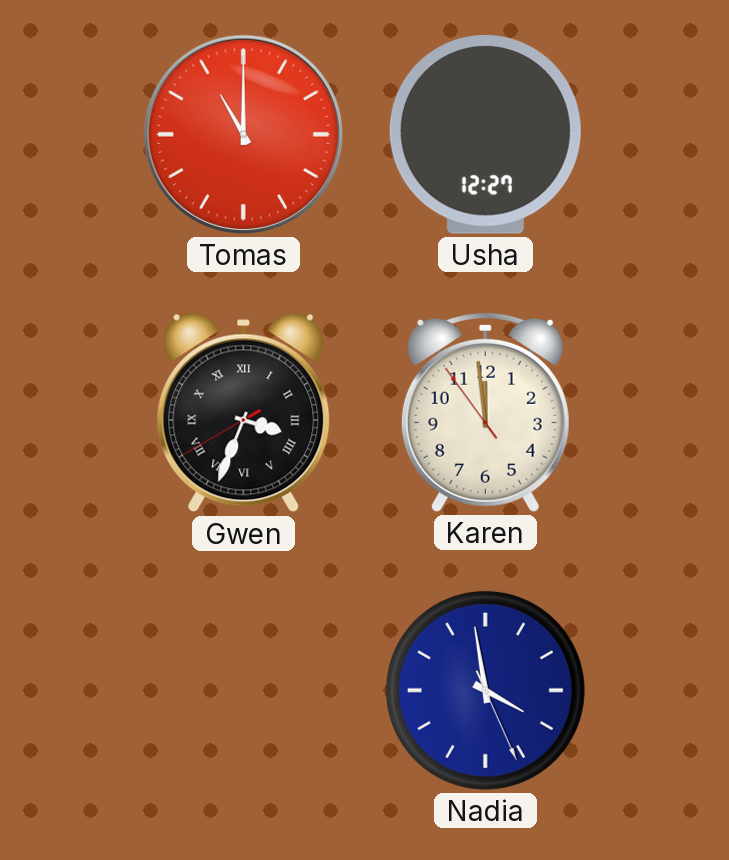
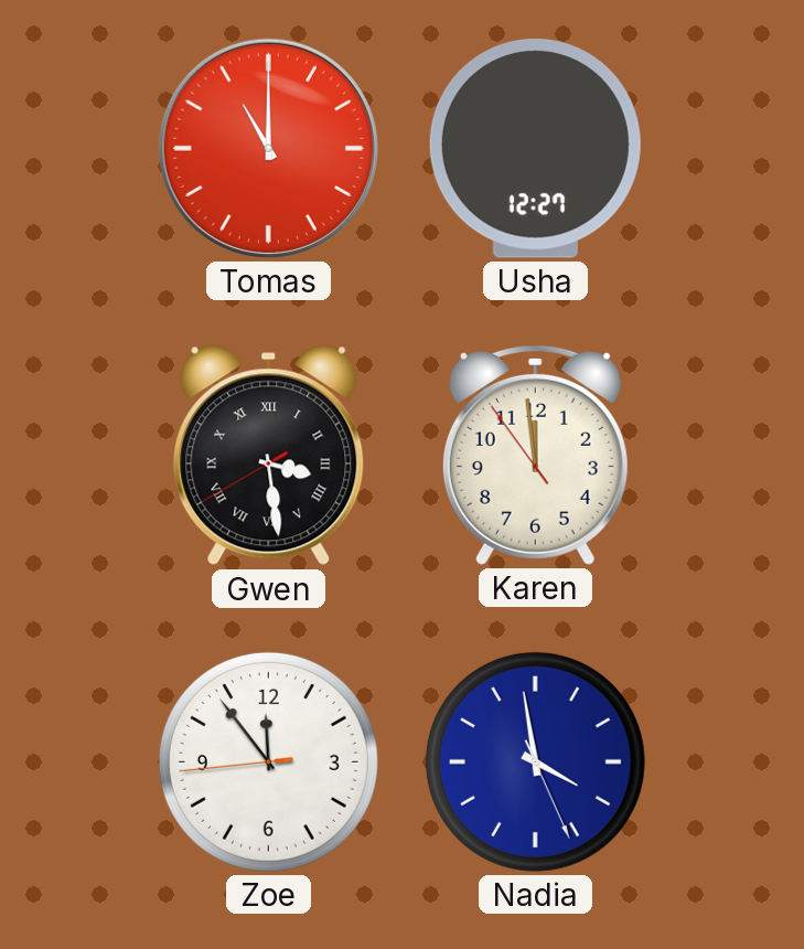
Gwen: 3:33 -> 3:28 (269, 456)
Zoe: none -> 11:53 (268, 761)
